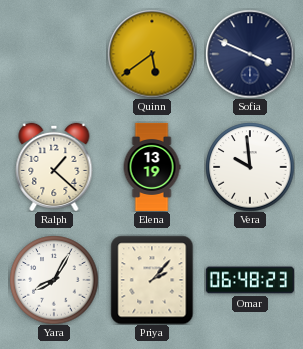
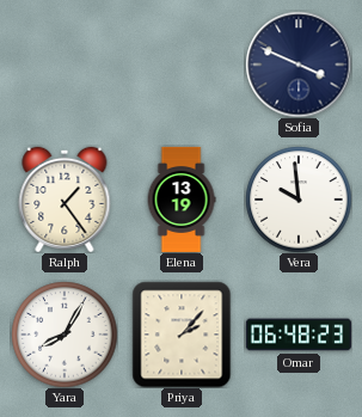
Quinn: 5:39 -> none (152, 54)
Ralph: 1:22 -> 1:24 (65, 198)
